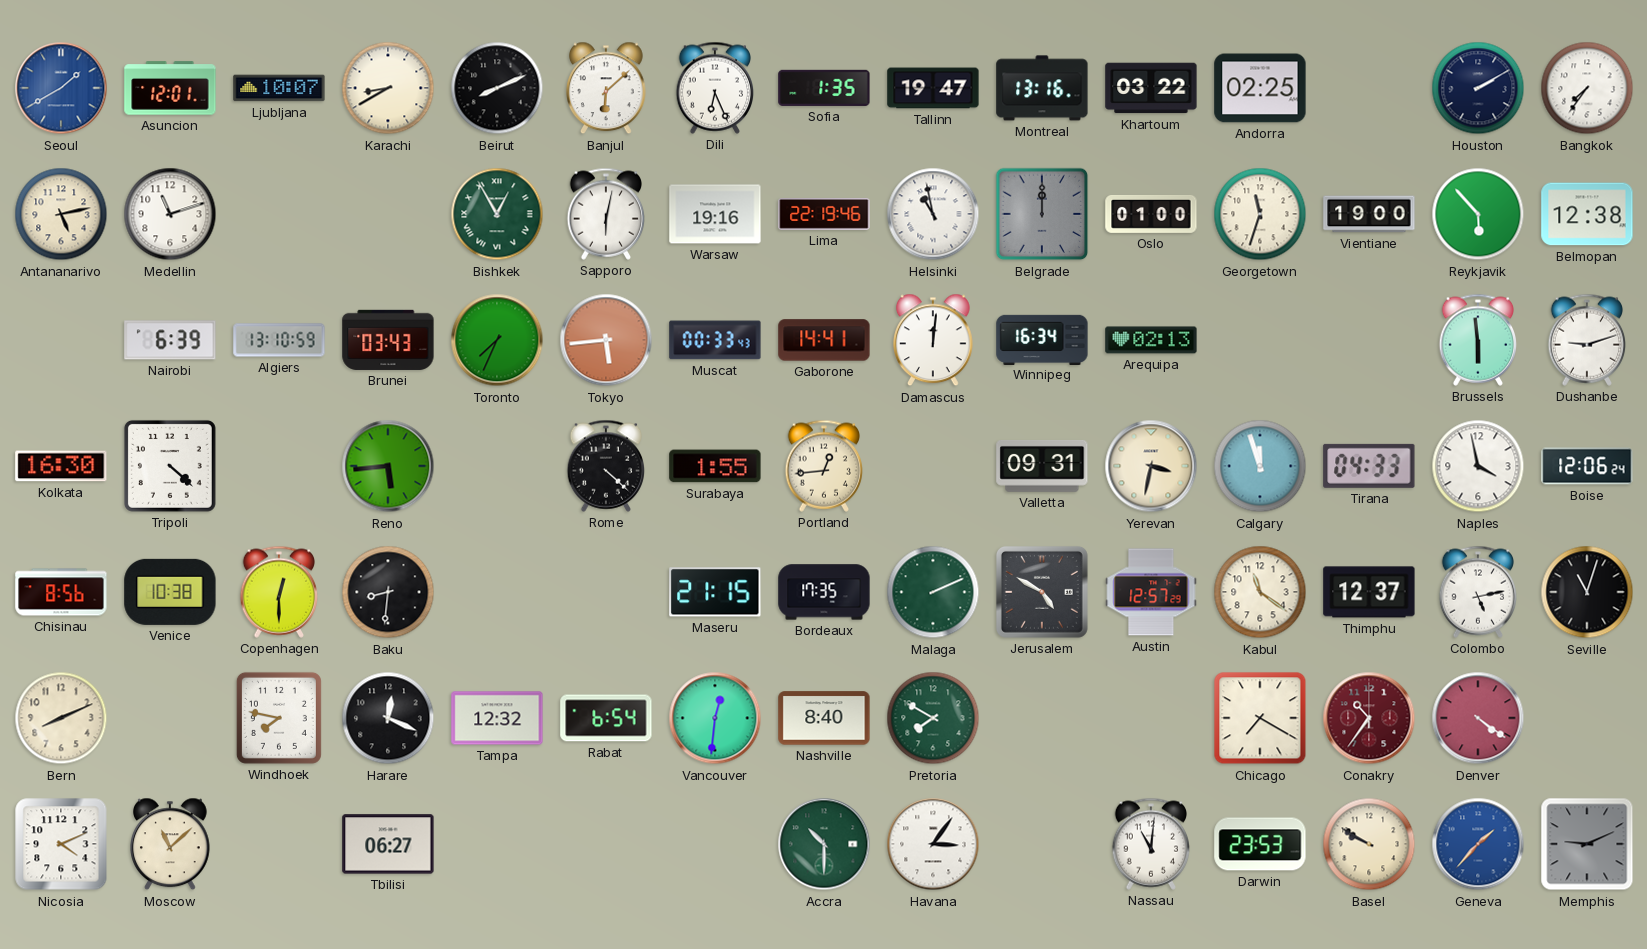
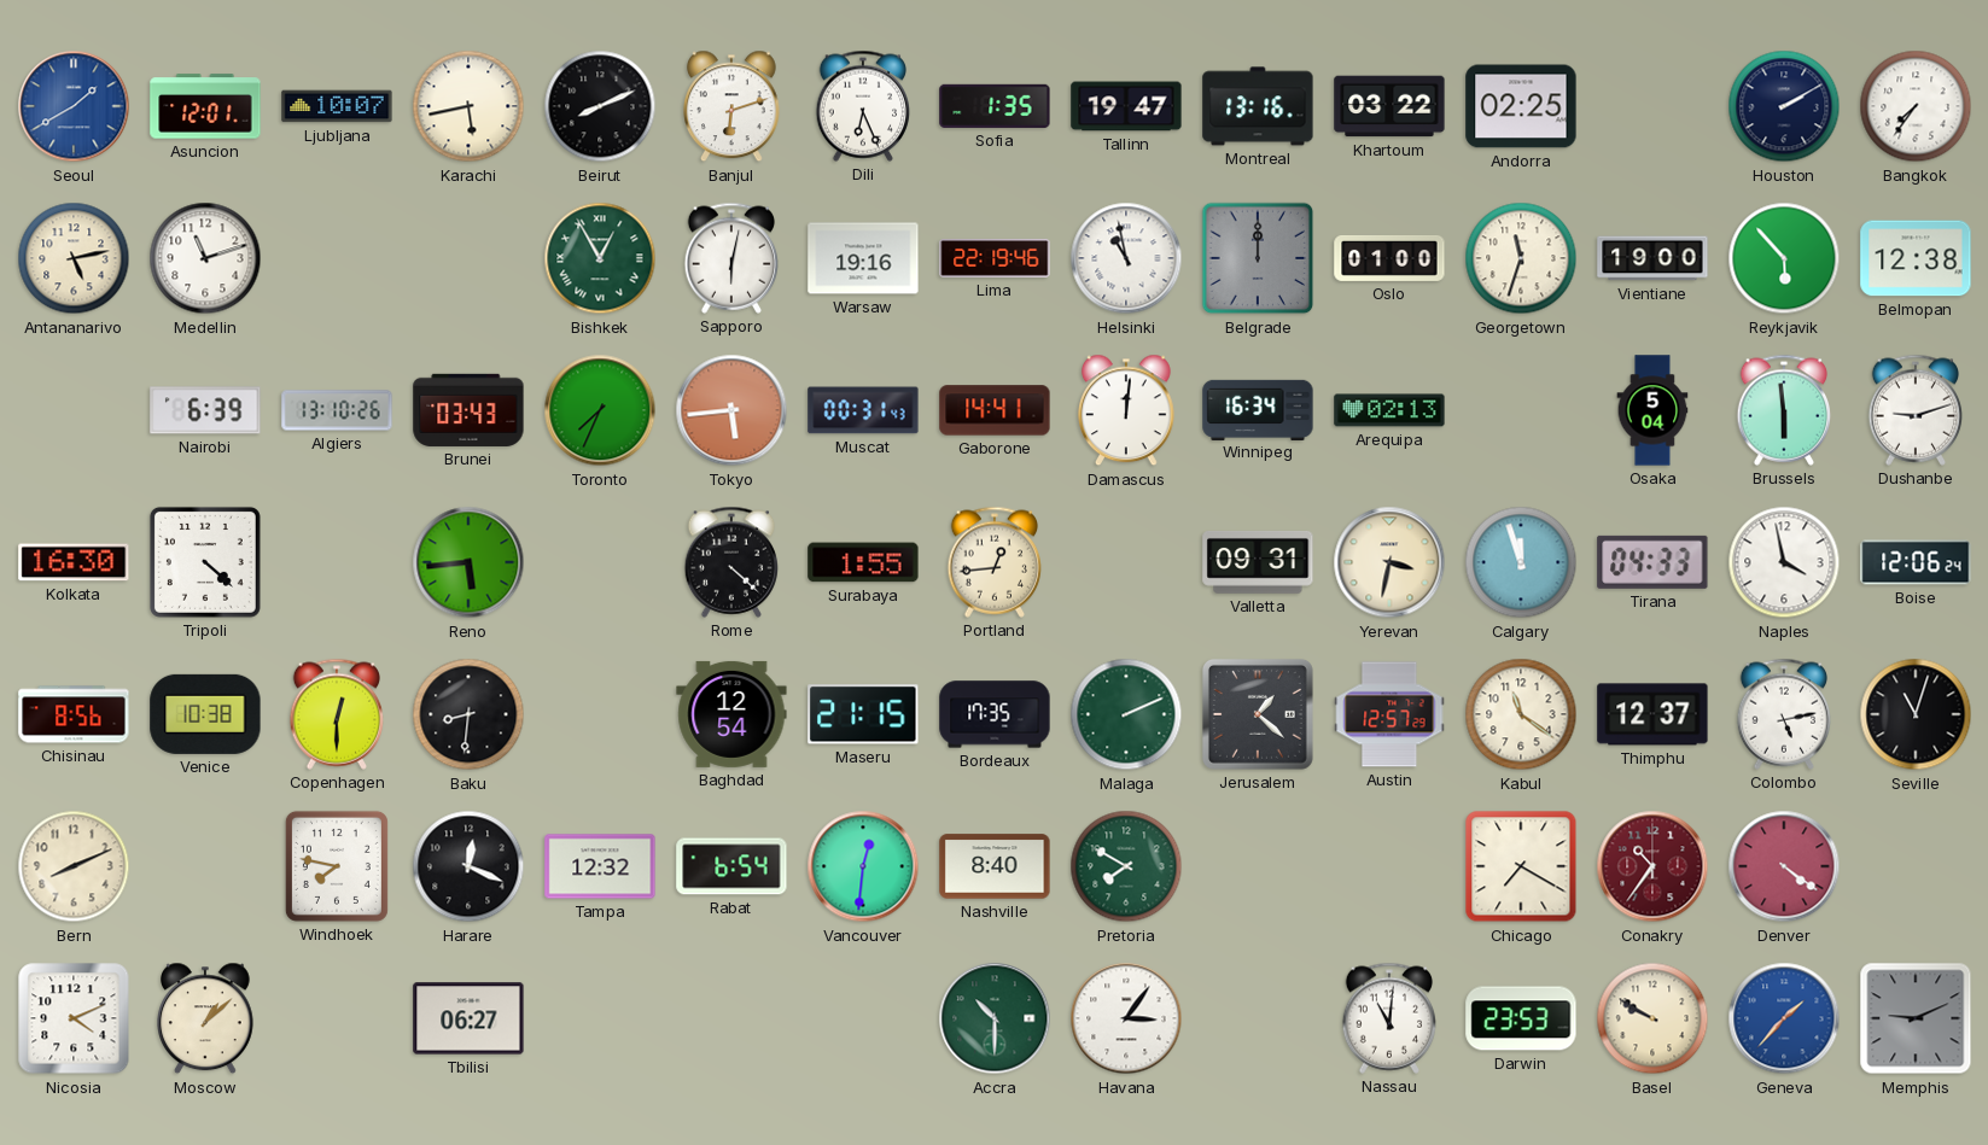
Karachi: 8:40 -> 5:43 (468, 106)
Banjul: 6:08 -> 6:12 (733, 106)
Algiers: 13:10:59 -> 13:10:26 (337, 410)
Muscat: 00:33 -> 00:31 (863, 410)
Osaka: none -> 5:04 (1652, 410)
Baghdad: none -> 12:54 (731, 714)
Jerusalem: 4:50 -> 1:22 (1258, 714)
Moscow: 11:08 -> 1:08 (206, 1018)
